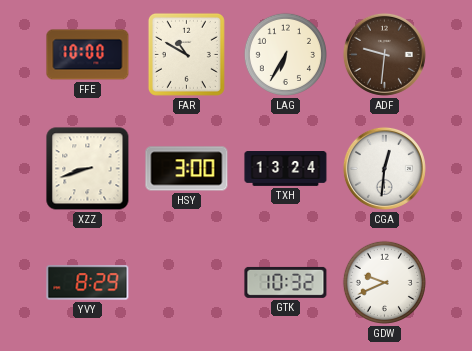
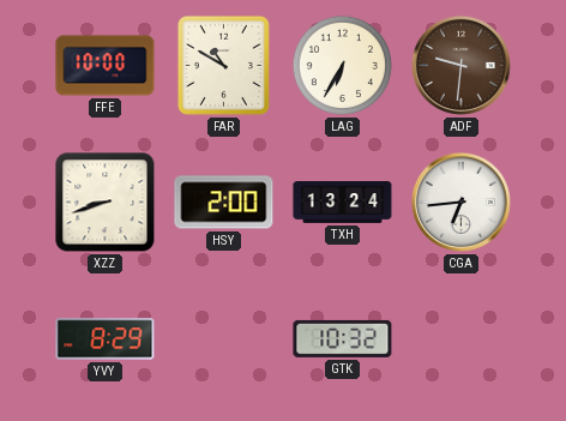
HSY: 3:00 -> 2:00 (224, 203)
CGA: 12:31 -> 6:44 (460, 202)
GDW: 9:41 -> none (384, 282)
